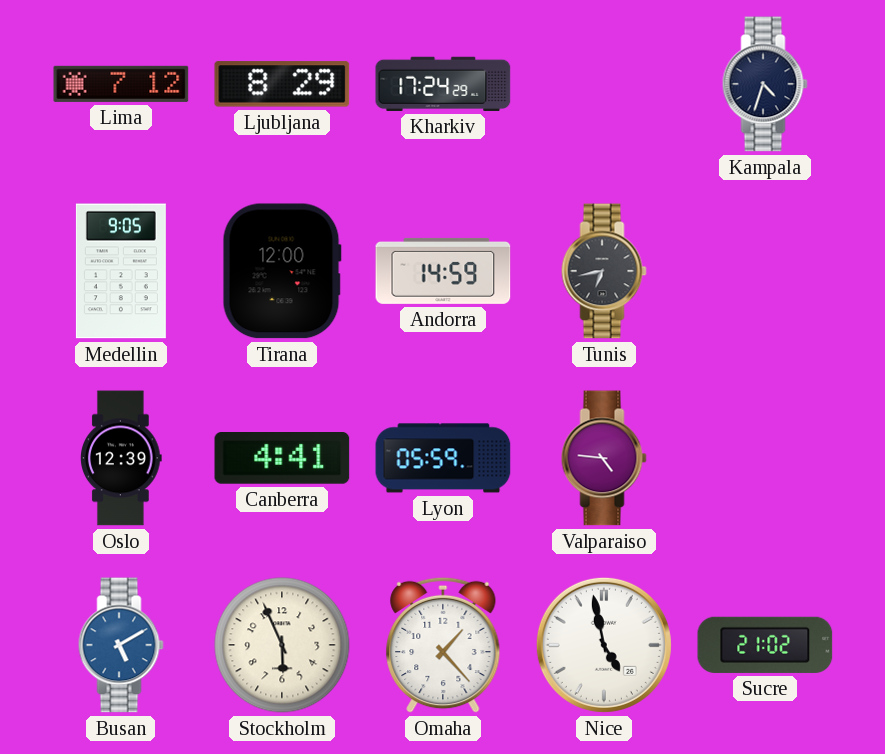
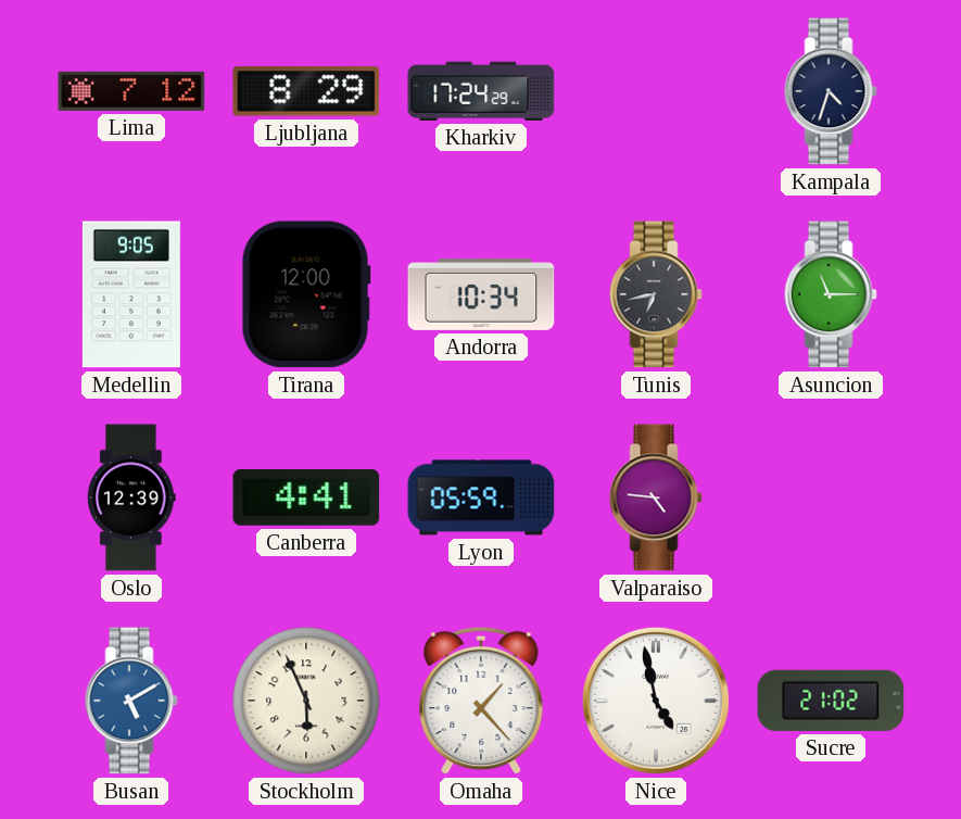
Andorra: 14:59 -> 10:34 (481, 294)
Asuncion: none -> 11:15 (831, 294)
